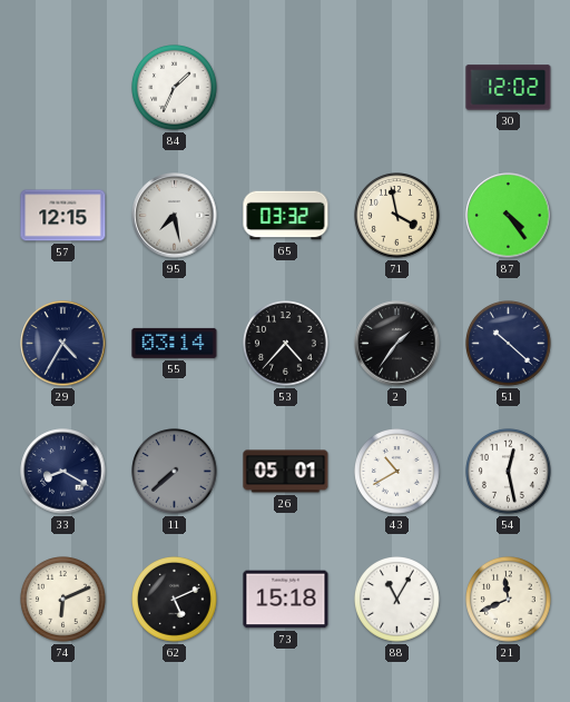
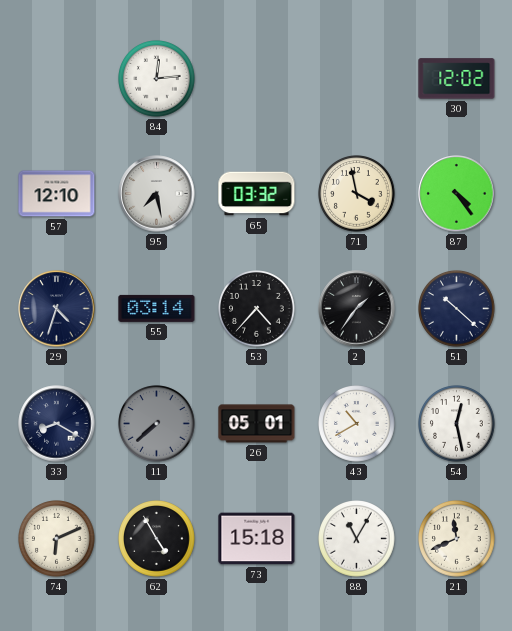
84: 1:34 -> 12:14 (157, 79)
57: 12:15 -> 12:10 (57, 194)
29: 4:35 -> 4:33 (57, 309)
62: 5:11 -> 4:55 (157, 539)
